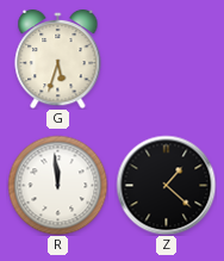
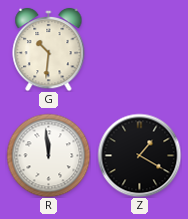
G: 5:33 -> 10:31 (49, 49)
Z: 1:22 -> 1:20 (139, 155)
